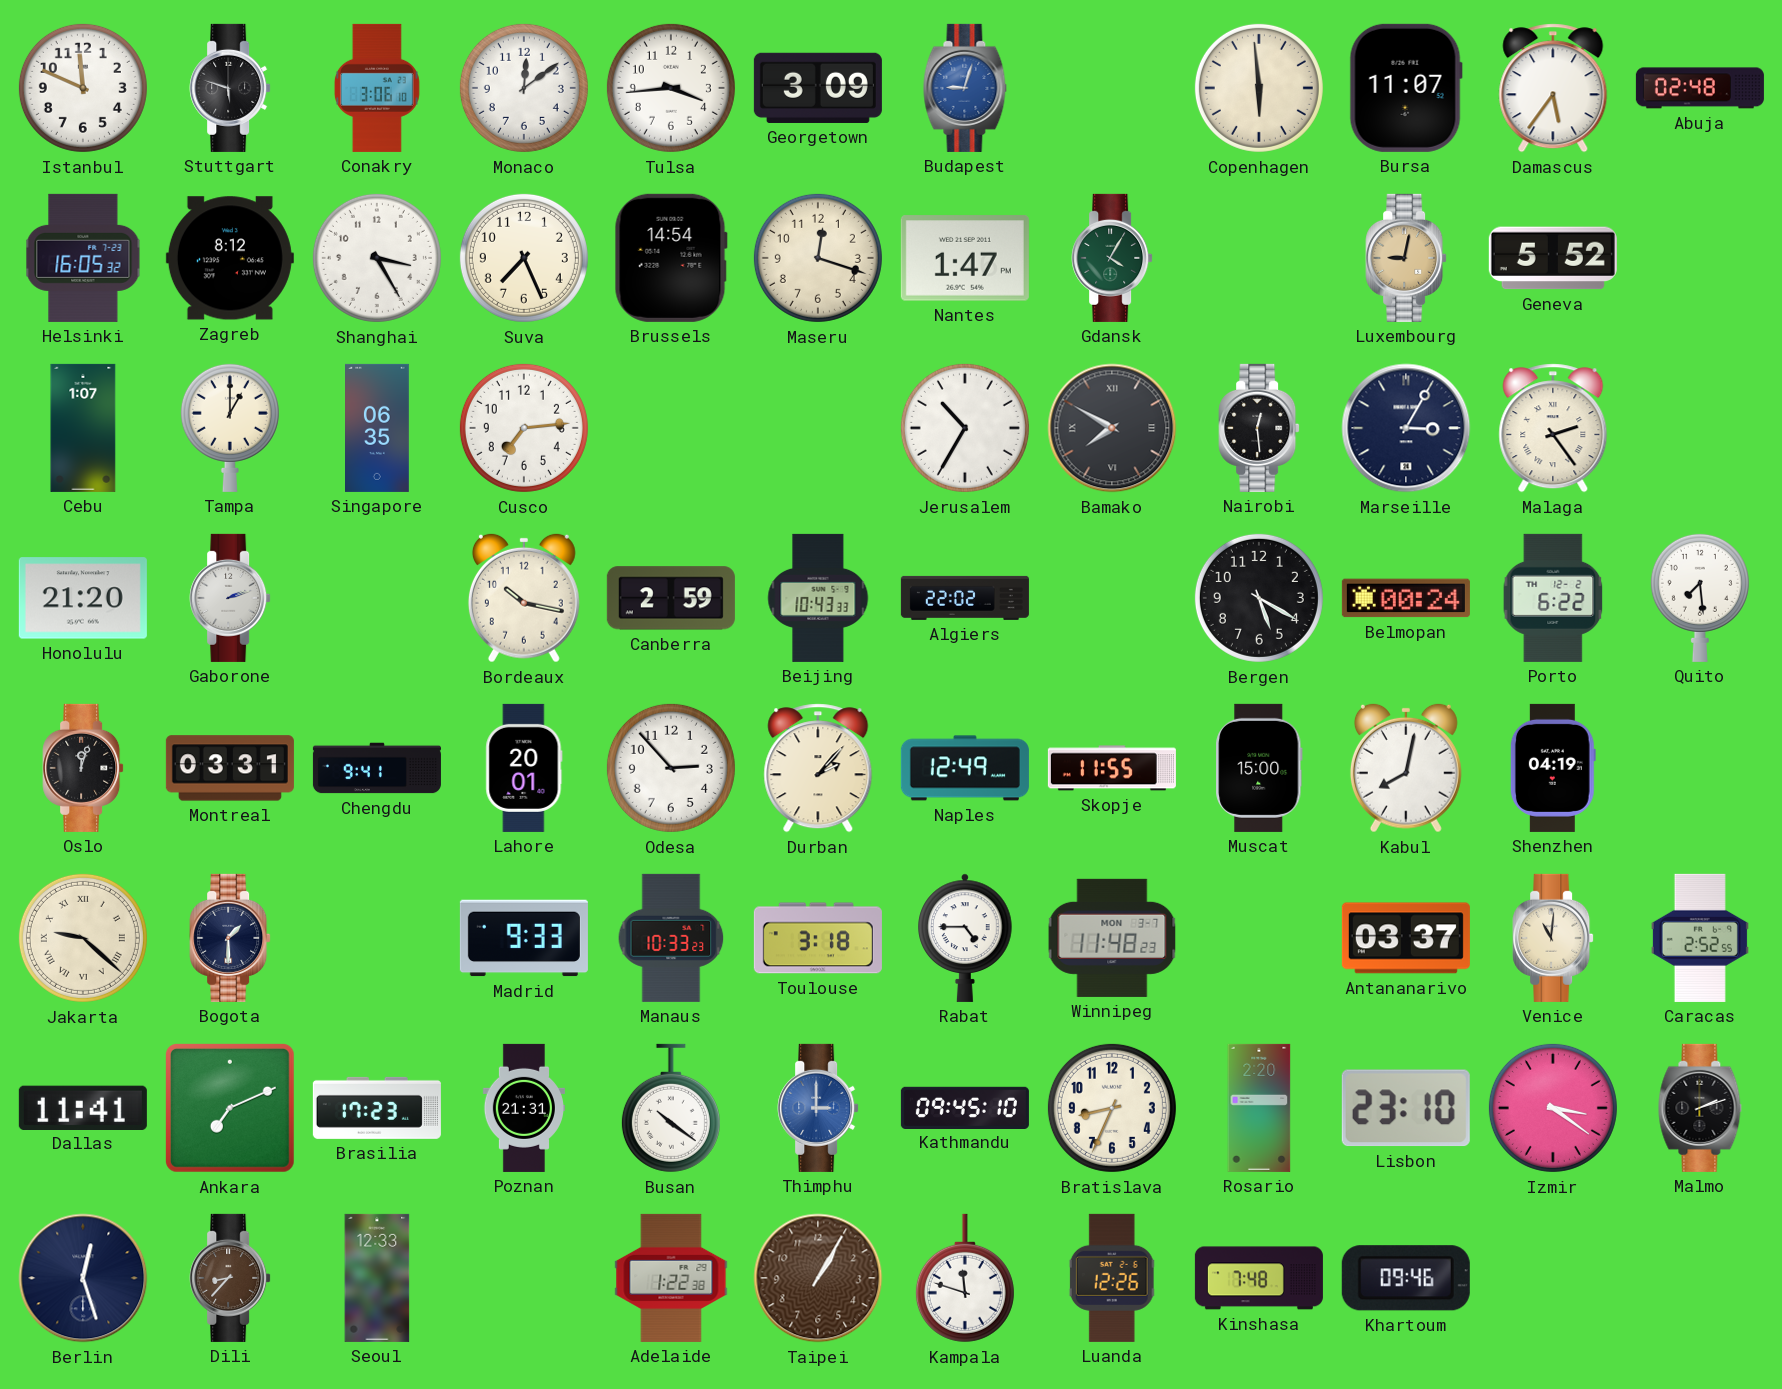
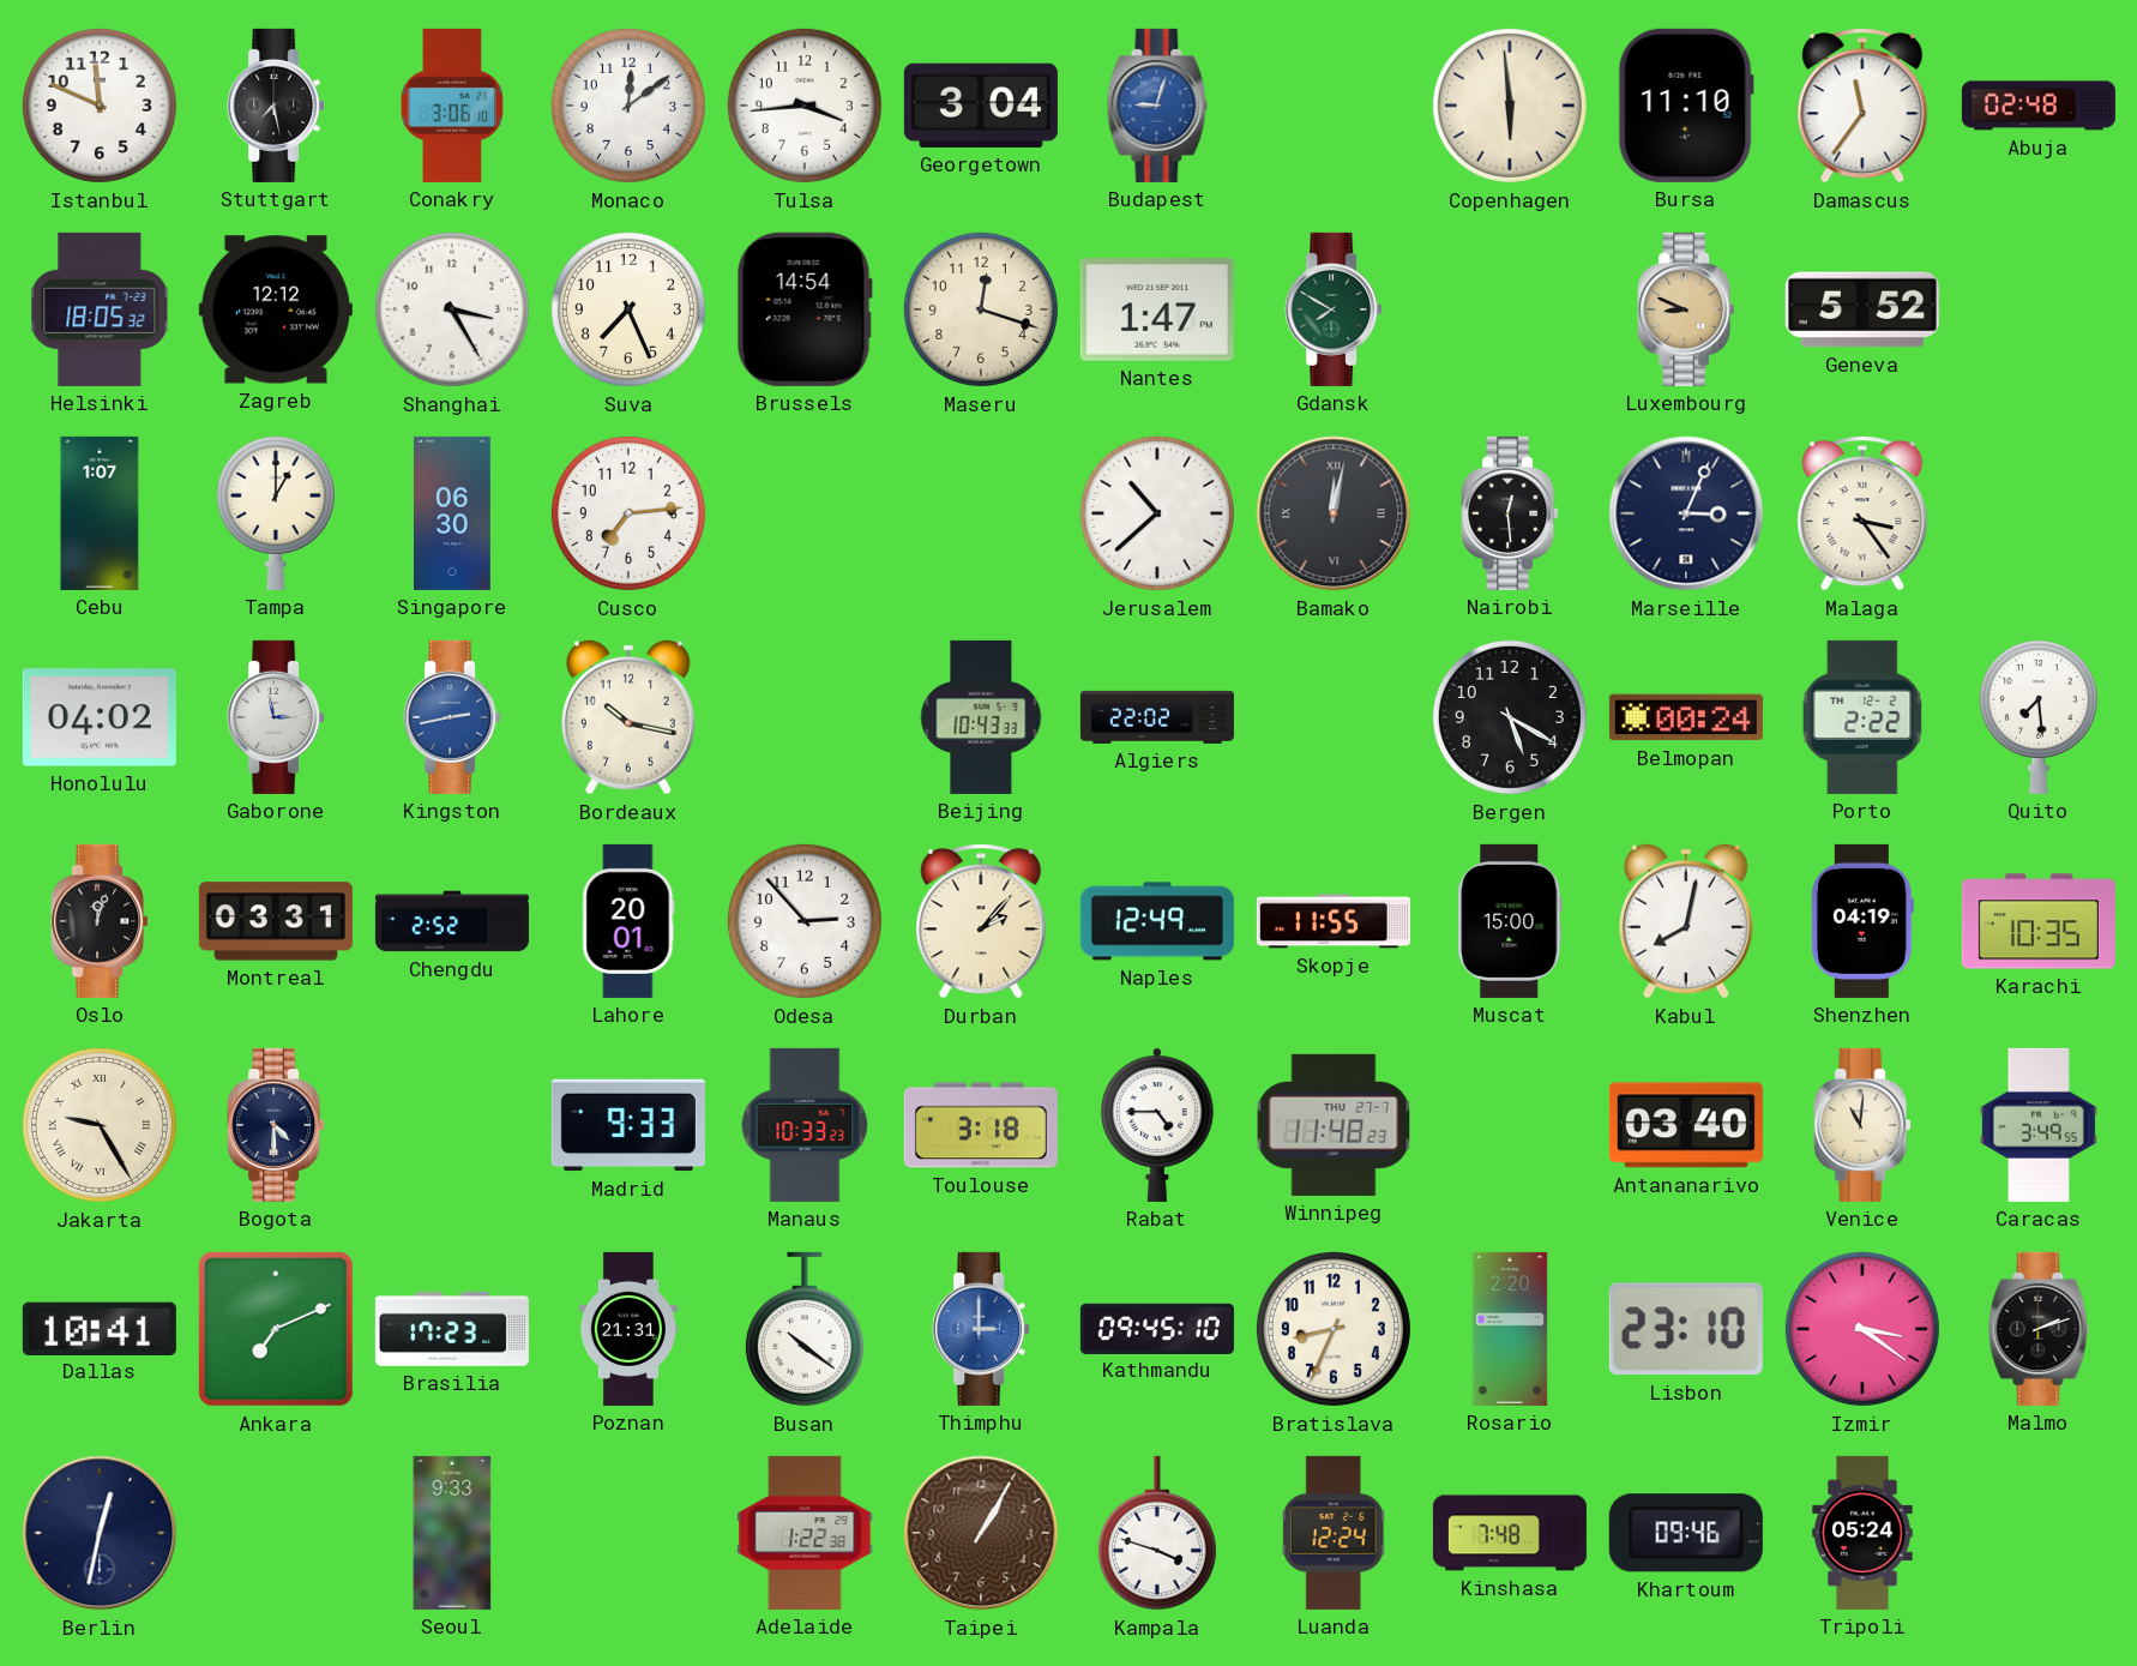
Stuttgart: 5:48 -> 7:28 (276, 106)
Georgetown: 3:09 -> 3:04 (981, 106)
Bursa: 11:07 -> 11:10 (1686, 106)
Damascus: 5:36 -> 11:36 (1862, 106)
Helsinki: 16:05 -> 18:05 (100, 309)
Zagreb: 8:12 -> 12:12 (276, 309)
Gdansk: 4:05 -> 7:50 (1334, 309)
Luxembourg: 9:02 -> 8:49 (1686, 309)
Singapore: 06:35 -> 06:30 (453, 513)
Jerusalem: 10:35 -> 10:38 (1157, 513)
Bamako: 7:50 -> 12:02 (1334, 513)
Marseille: 3:05 -> 3:04 (1686, 513)
Malaga: 2:24 -> 3:24 (1862, 513)
Honolulu: 21:20 -> 04:02 (100, 717)
Gaborone: 2:12 -> 2:58 (276, 717)
Kingston: none -> 2:43 (452, 717)
Canberra: 2:59 -> none (671, 598)
Porto: 6:22 -> 2:22 (1862, 717)
Chengdu: 9:41 -> 2:52 (452, 921)
Karachi: none -> 10:35 (2039, 921)
Jakarta: 9:22 -> 9:25 (100, 1125)
Bogota: 1:30 -> 4:30 (276, 1125)
Winnipeg date: MON 3-7 -> THU 27-7 (1334, 1125)
Antananarivo: 03:37 -> 03:40 (1686, 1125)
Caracas: 2:52 -> 3:49 (2039, 1125)
Dallas: 11:41 -> 10:41 (100, 1328)
Berlin: 12:27 -> 12:32 (100, 1533)
Dili: 8:37 -> none (230, 1278)
Seoul: 12:33 -> 9:33 (452, 1533)
Kampala: 11:48 -> 3:48 (1157, 1533)
Luanda: 12:26 -> 12:24 (1334, 1533)
Tripoli: none -> 05:24 (1862, 1533)
